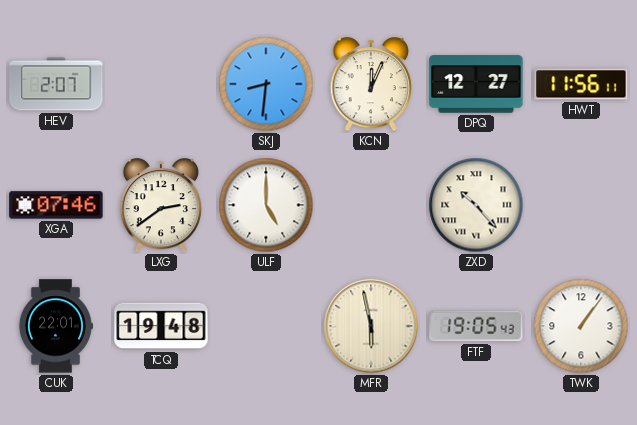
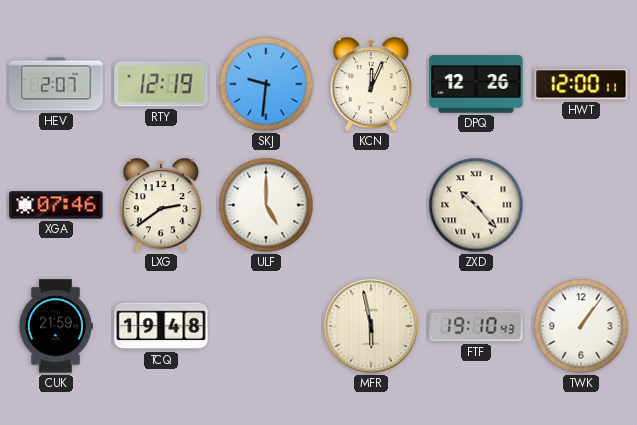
RTY: none -> 12:19 (161, 84)
SKJ: 8:31 -> 9:31 (266, 84)
DPQ: 12:27 -> 12:26 (476, 84)
HWT: 11:56 -> 12:00 (581, 84)
CUK: 22:01 -> 21:59 (55, 326)
FTF: 19:05 -> 19:10 (476, 326)
